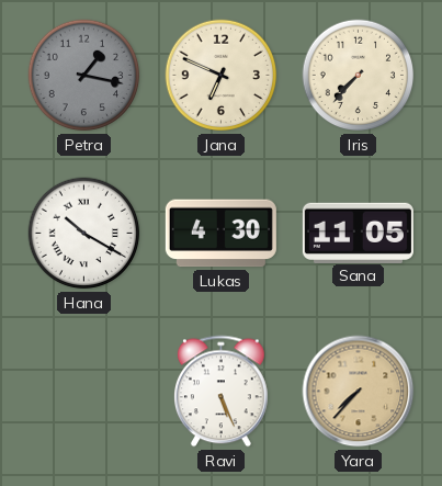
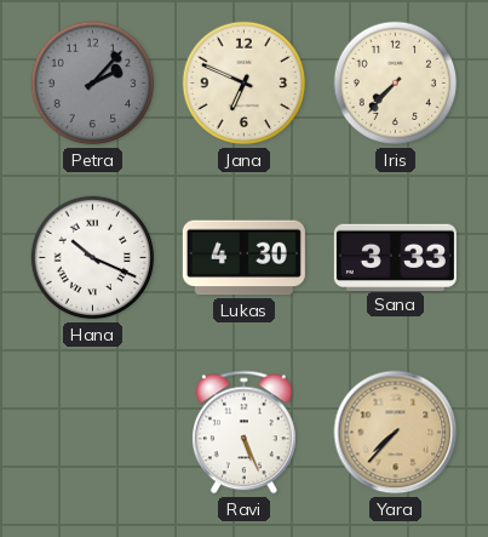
Petra: 1:17 -> 2:07 (93, 84)
Hana: 10:20 -> 10:19 (93, 258)
Sana: 11:05 -> 3:33 (395, 257)
